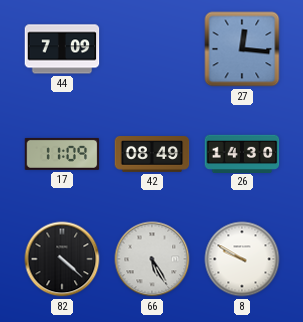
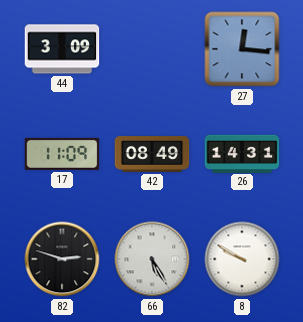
44: 7:09 -> 3:09 (62, 49)
26: 14:30 -> 14:31 (242, 153)
82: 4:22 -> 2:48 (62, 259)
